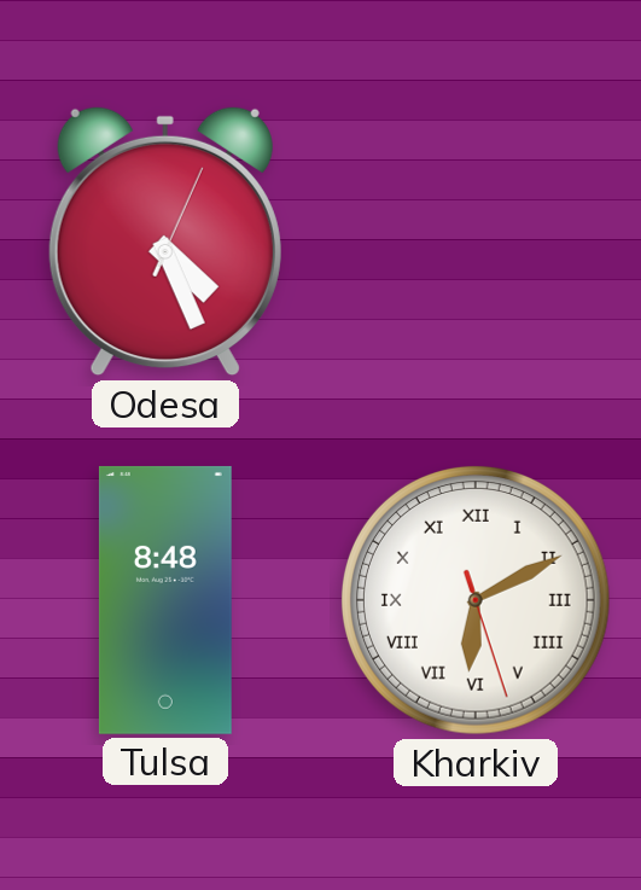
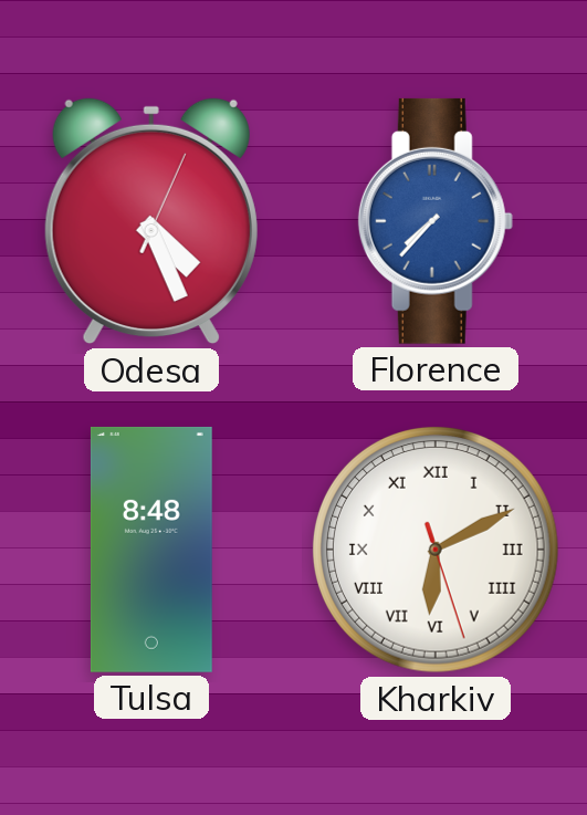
Florence: none -> 7:37 (436, 221)
